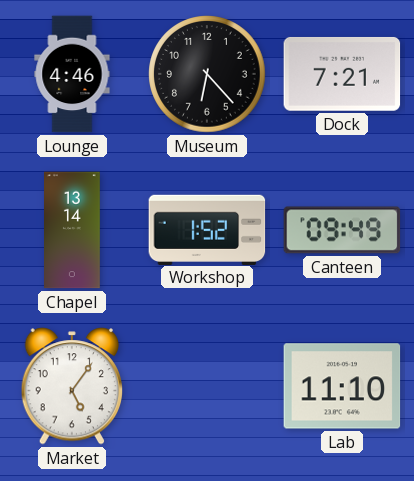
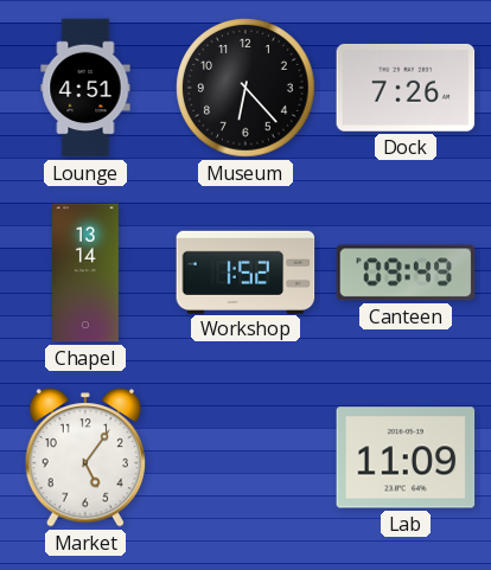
Lounge: 4:46 -> 4:51 (85, 88)
Dock: 7:21 -> 7:26 (406, 88)
Lab: 11:10 -> 11:09 (406, 457)
